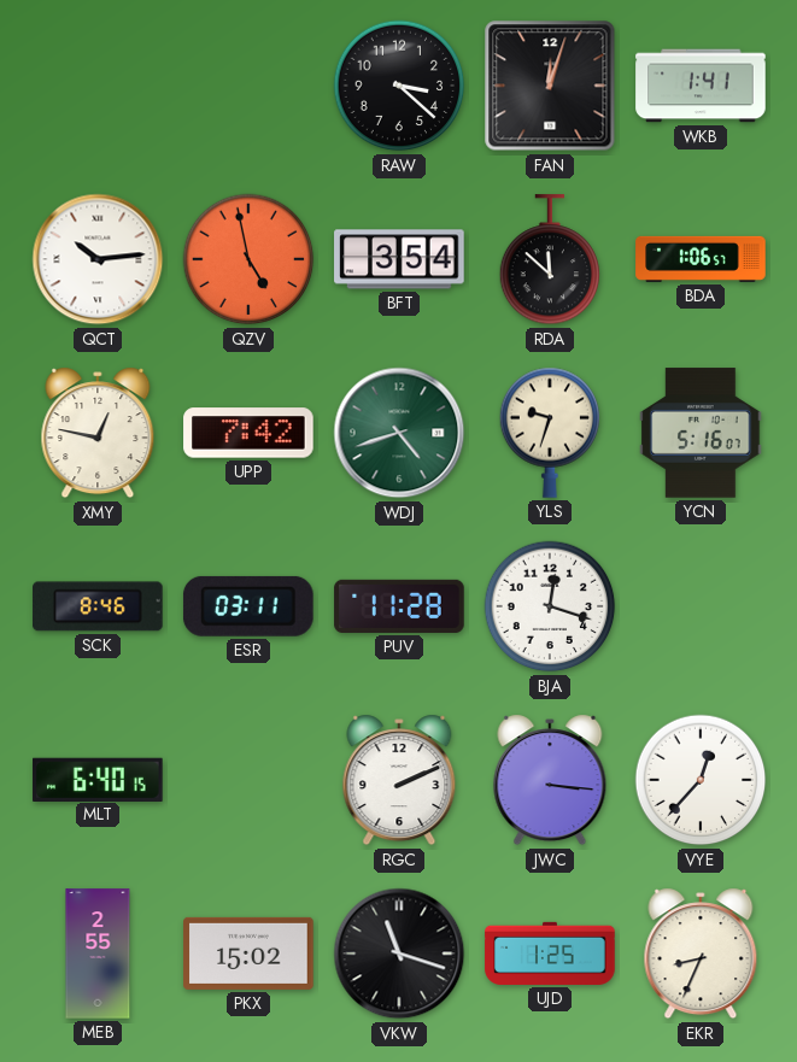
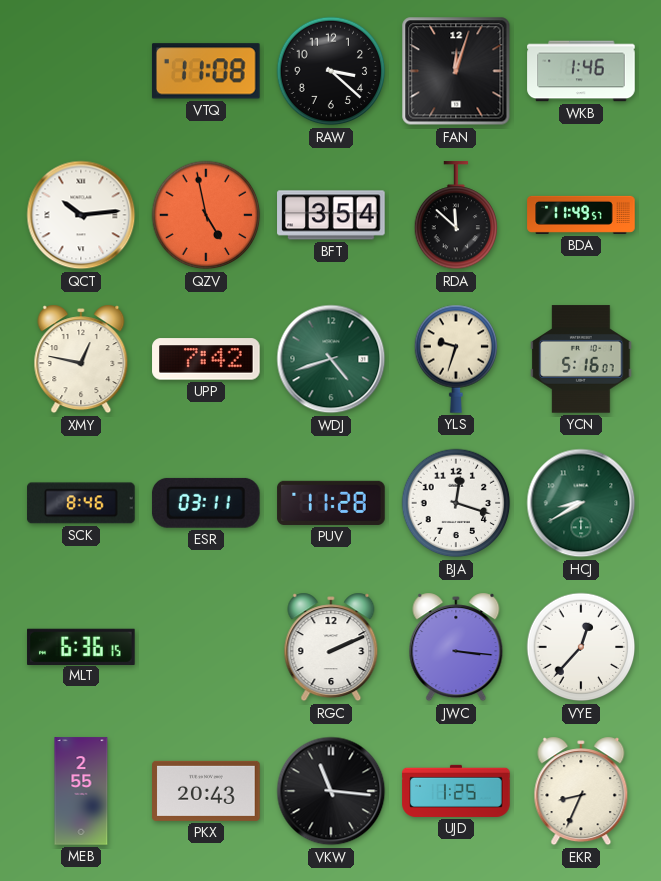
VTQ: none -> 11:08 (206, 71)
WKB: 1:41 -> 1:46 (581, 71)
BDA: 1:06 -> 11:49 (581, 215)
HCJ: none -> 8:40 (581, 503)
MLT: 6:40 -> 6:36 (81, 646)
PKX: 15:02 -> 20:43 (206, 791)
VKW: 11:18 -> 11:16 (331, 791)
